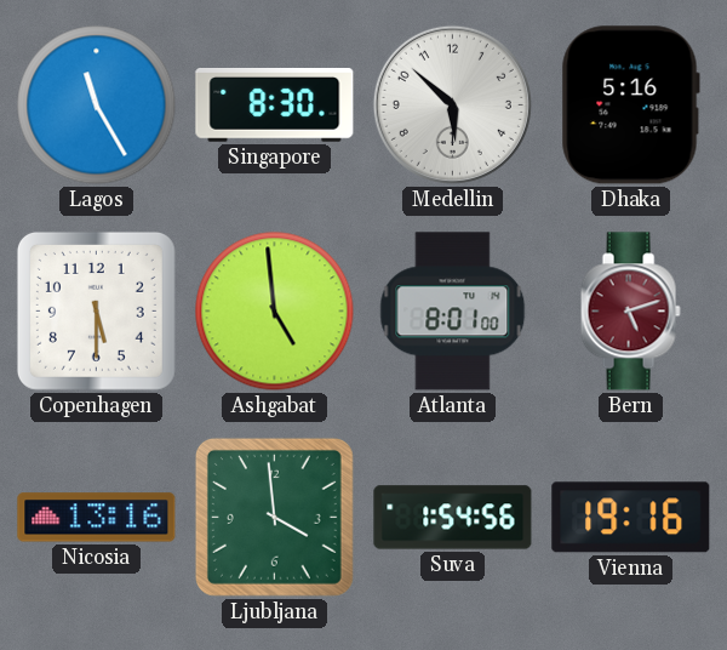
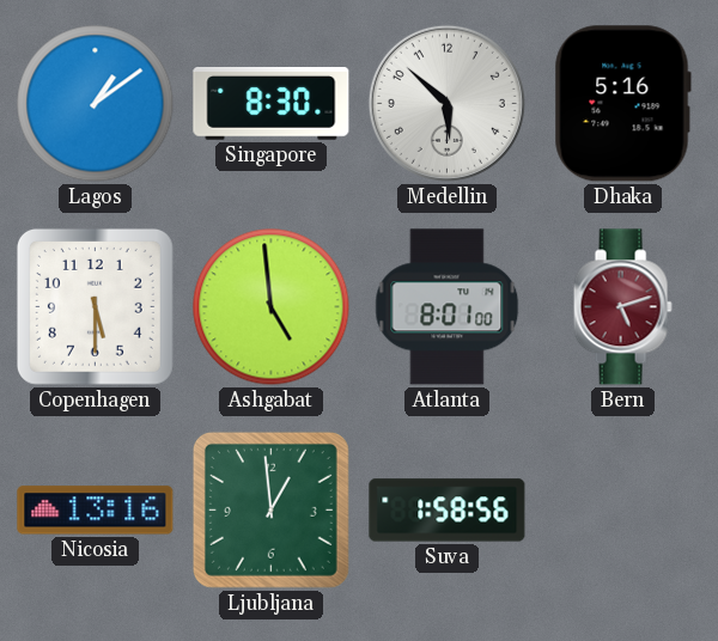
Lagos: 11:25 -> 1:09 (96, 104)
Ljubljana: 3:59 -> 12:59 (270, 509)
Suva: 1:54 -> 1:58 (448, 511)
Vienna: 19:16 -> none (631, 518)
